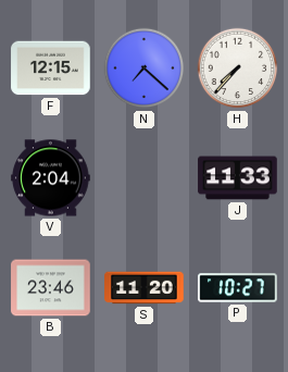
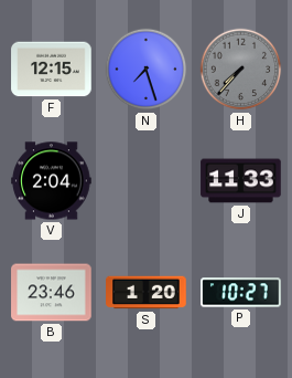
N: 7:22 -> 7:27 (147, 70)
H dial: white -> grey (241, 70)
S: 11:20 -> 1:20 (147, 293)
